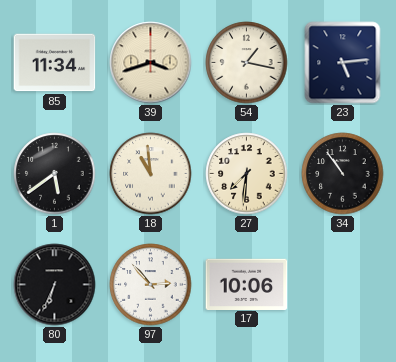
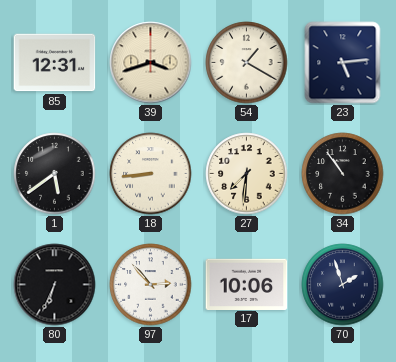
85: 11:34 -> 12:31 (55, 63)
54: 1:17 -> 1:20 (247, 63)
18: 10:59 -> 8:44 (151, 174)
70: none -> 1:57 (343, 285)
